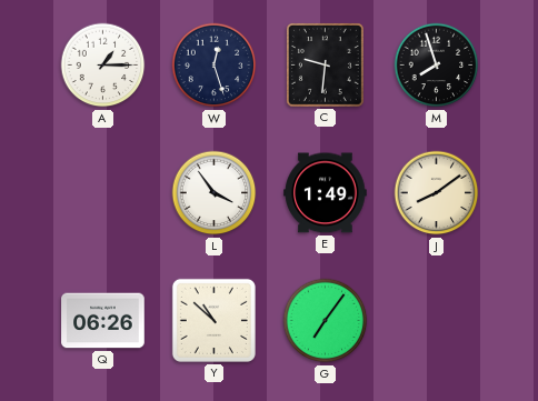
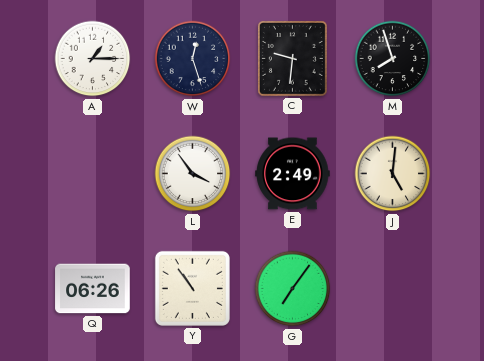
E: 1:49 -> 2:49 (293, 174)
J: 8:09 -> 5:01 (393, 174)
Y: 10:52 -> 10:54 (192, 288)
